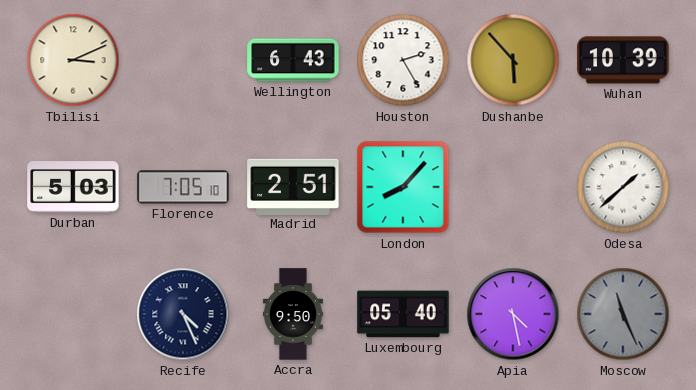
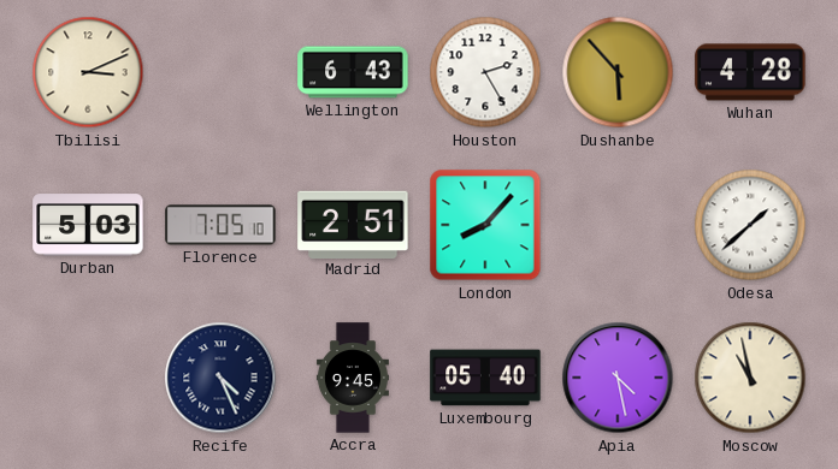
Wuhan: 10:39 -> 4:28 (750, 72)
Accra: 9:50 -> 9:45 (353, 378)
Moscow: 11:26 -> 10:58 (750, 378)
Moscow dial: grey -> cream (750, 378)
